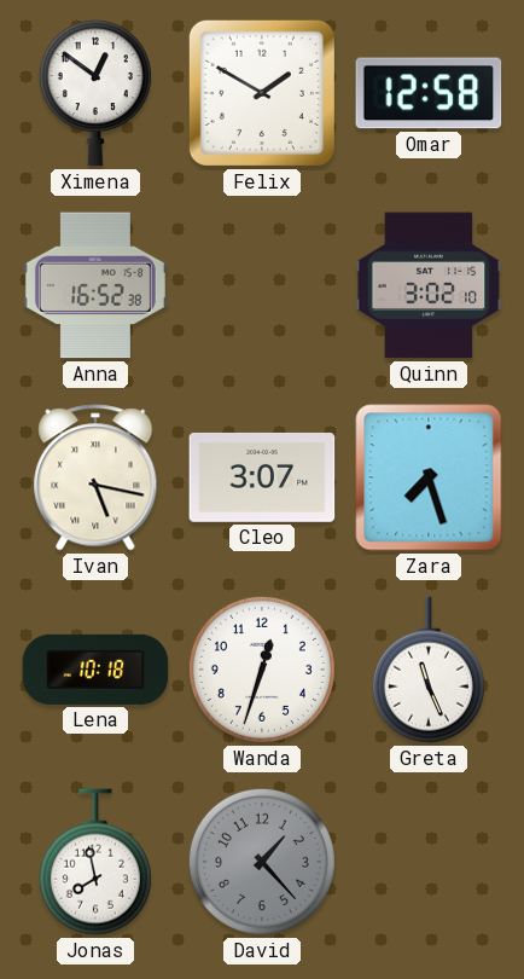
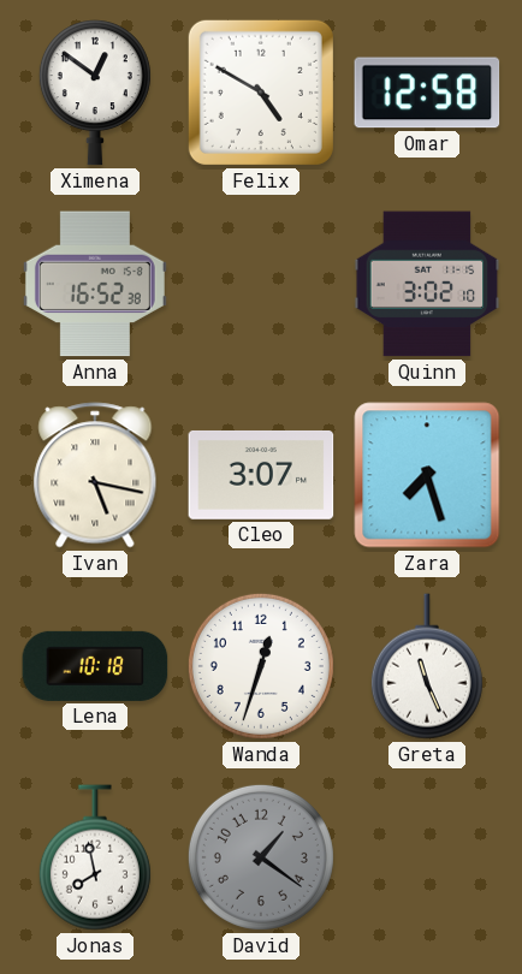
Felix: 1:50 -> 4:50 (261, 93)
David: 1:23 -> 1:21 (261, 857)
